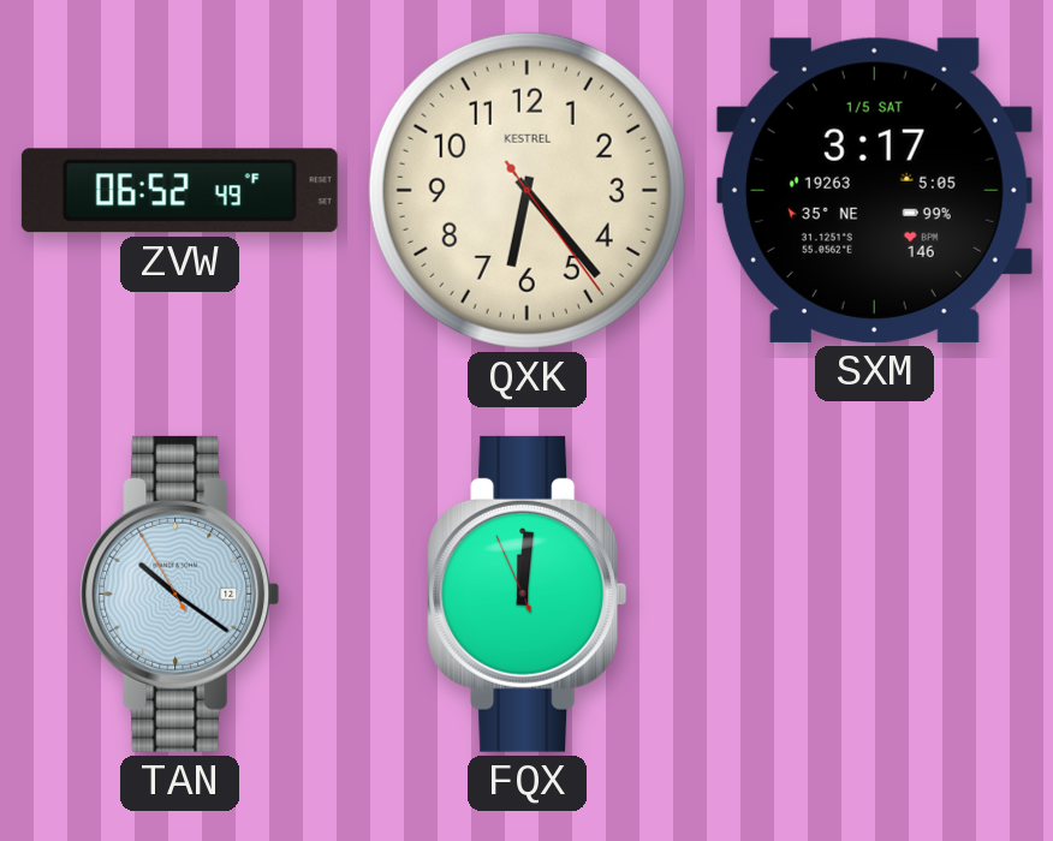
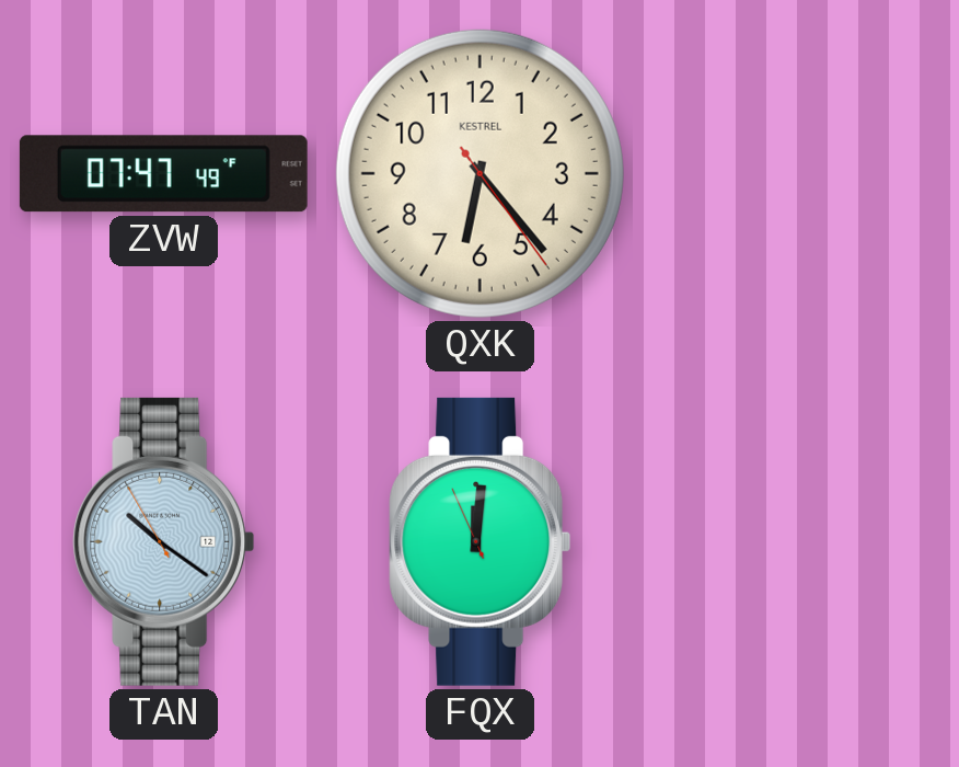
ZVW: 06:52 -> 07:47 (163, 174)
SXM: 3:17 -> none (874, 190)
